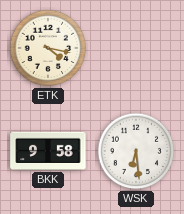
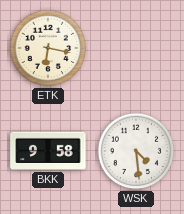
ETK: 4:17 -> 6:17 (48, 48)
WSK: 6:29 -> 4:29 (136, 151)
